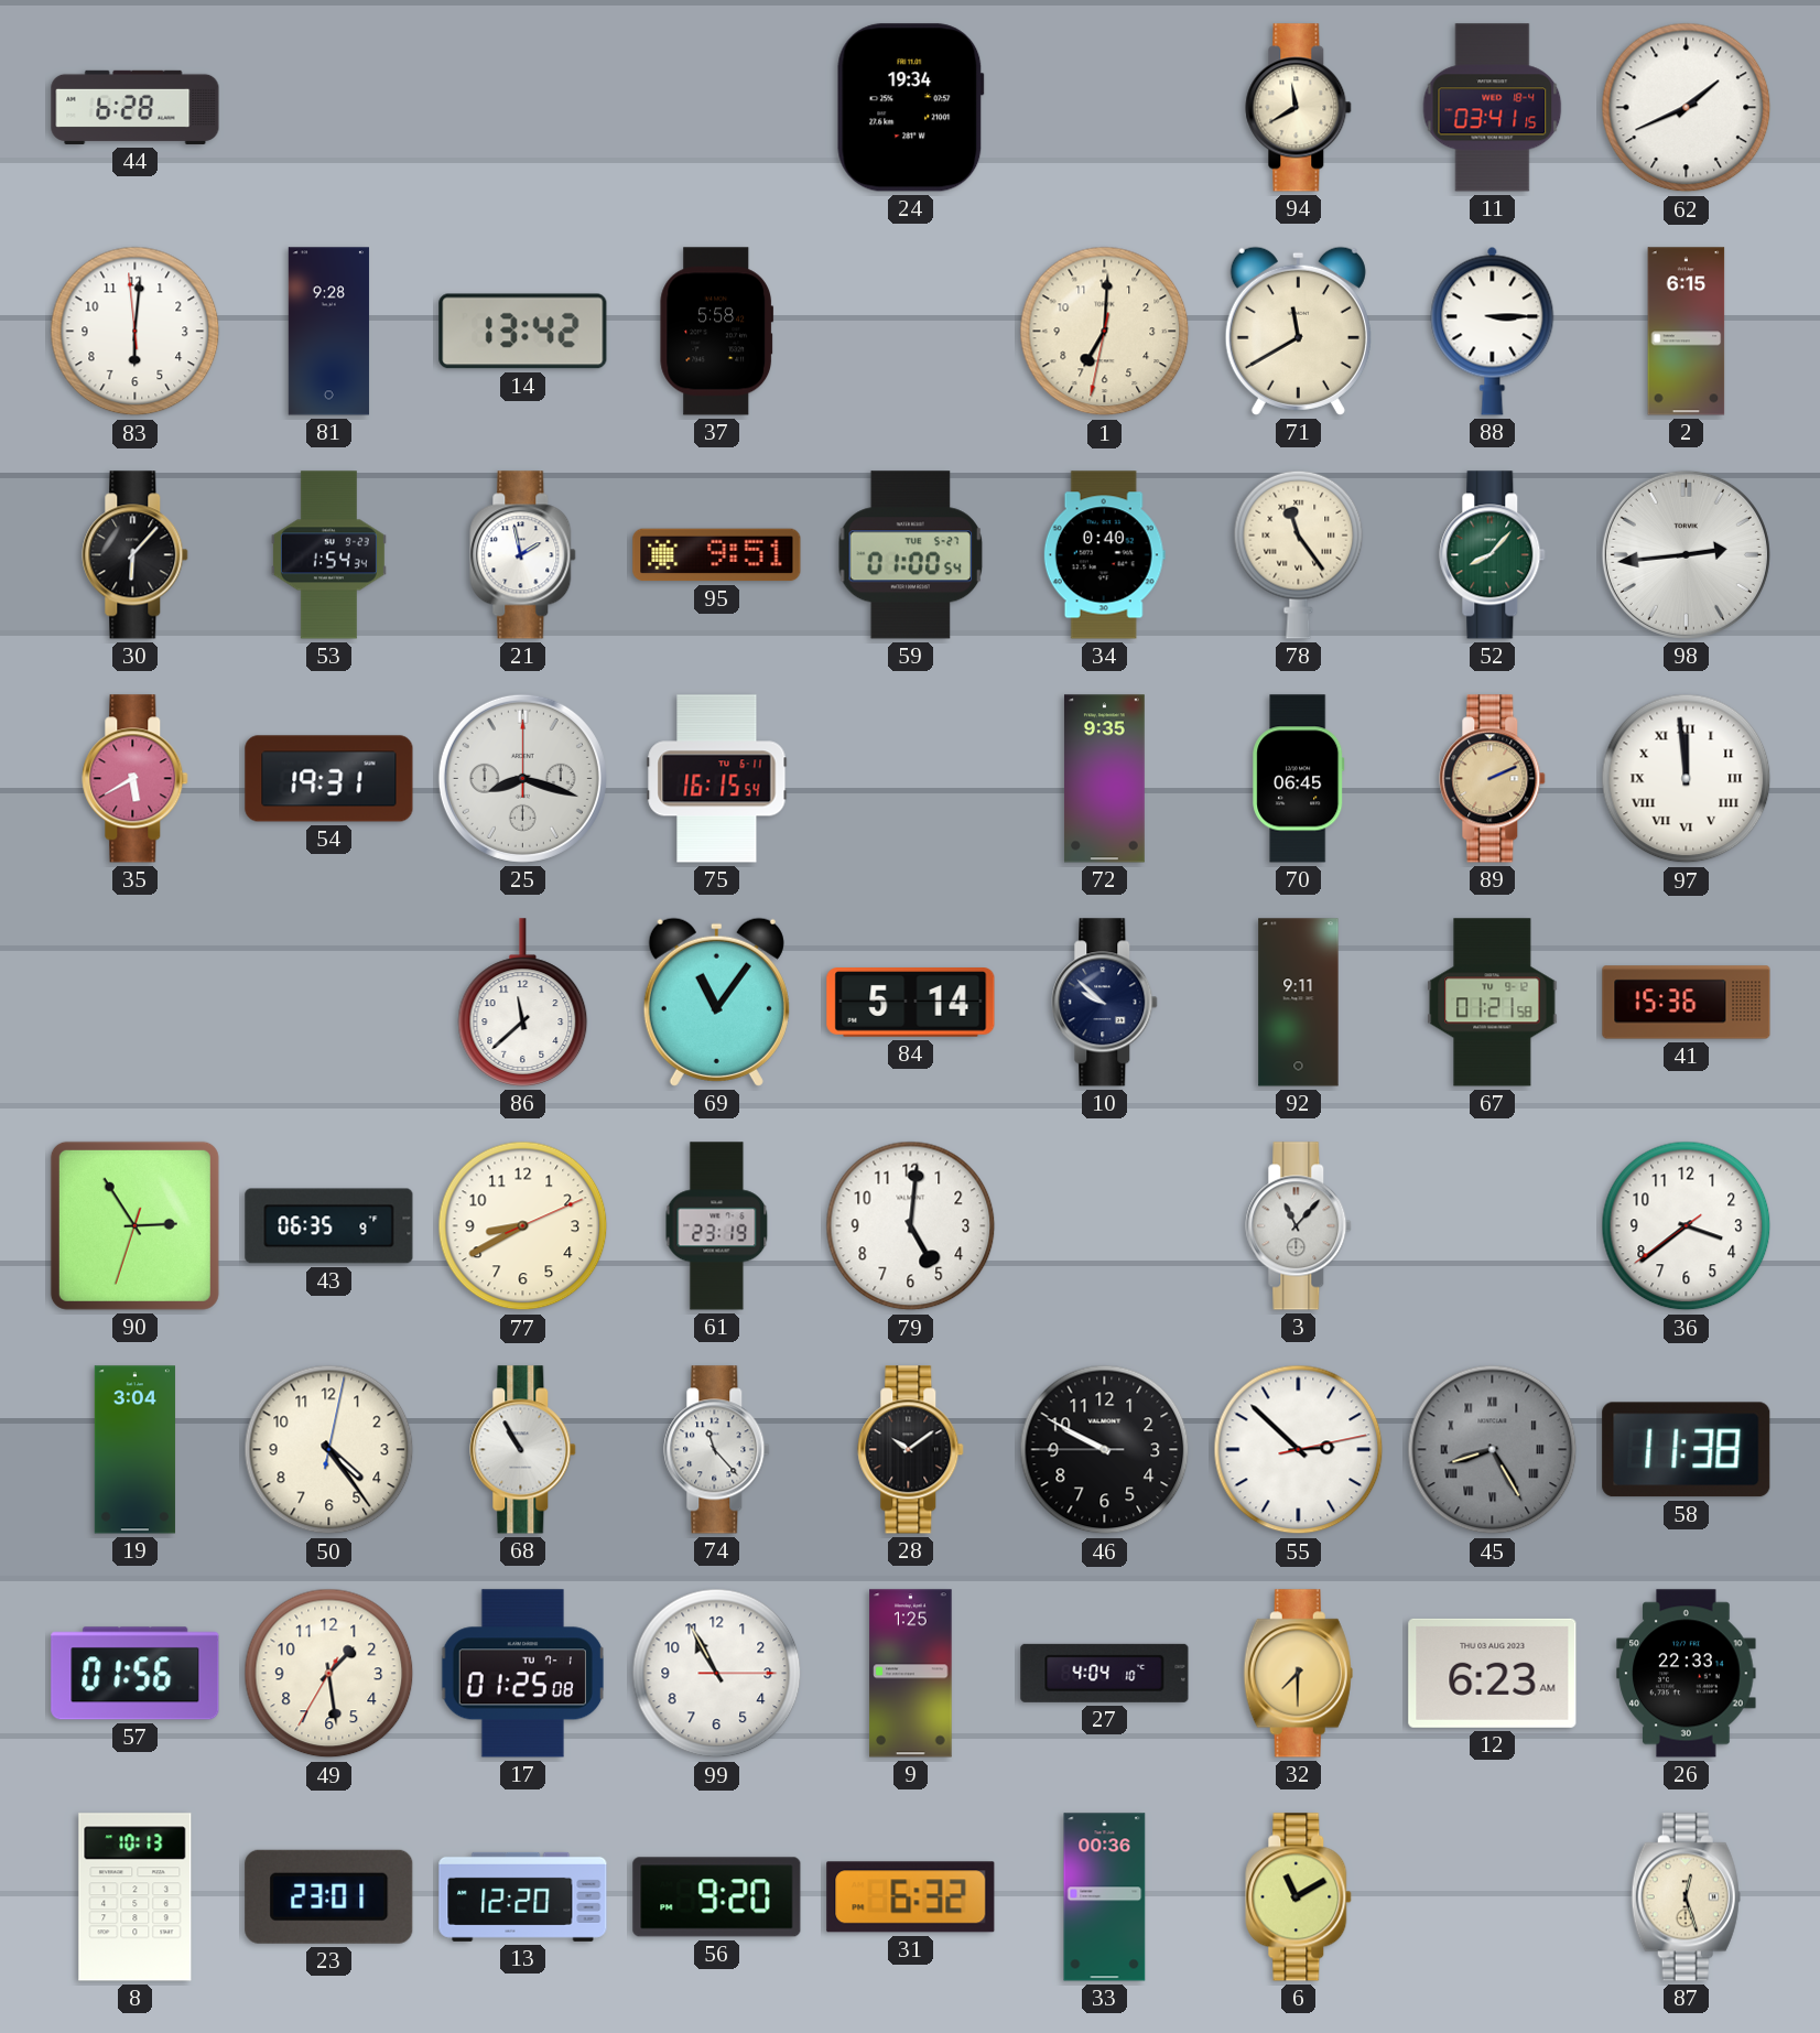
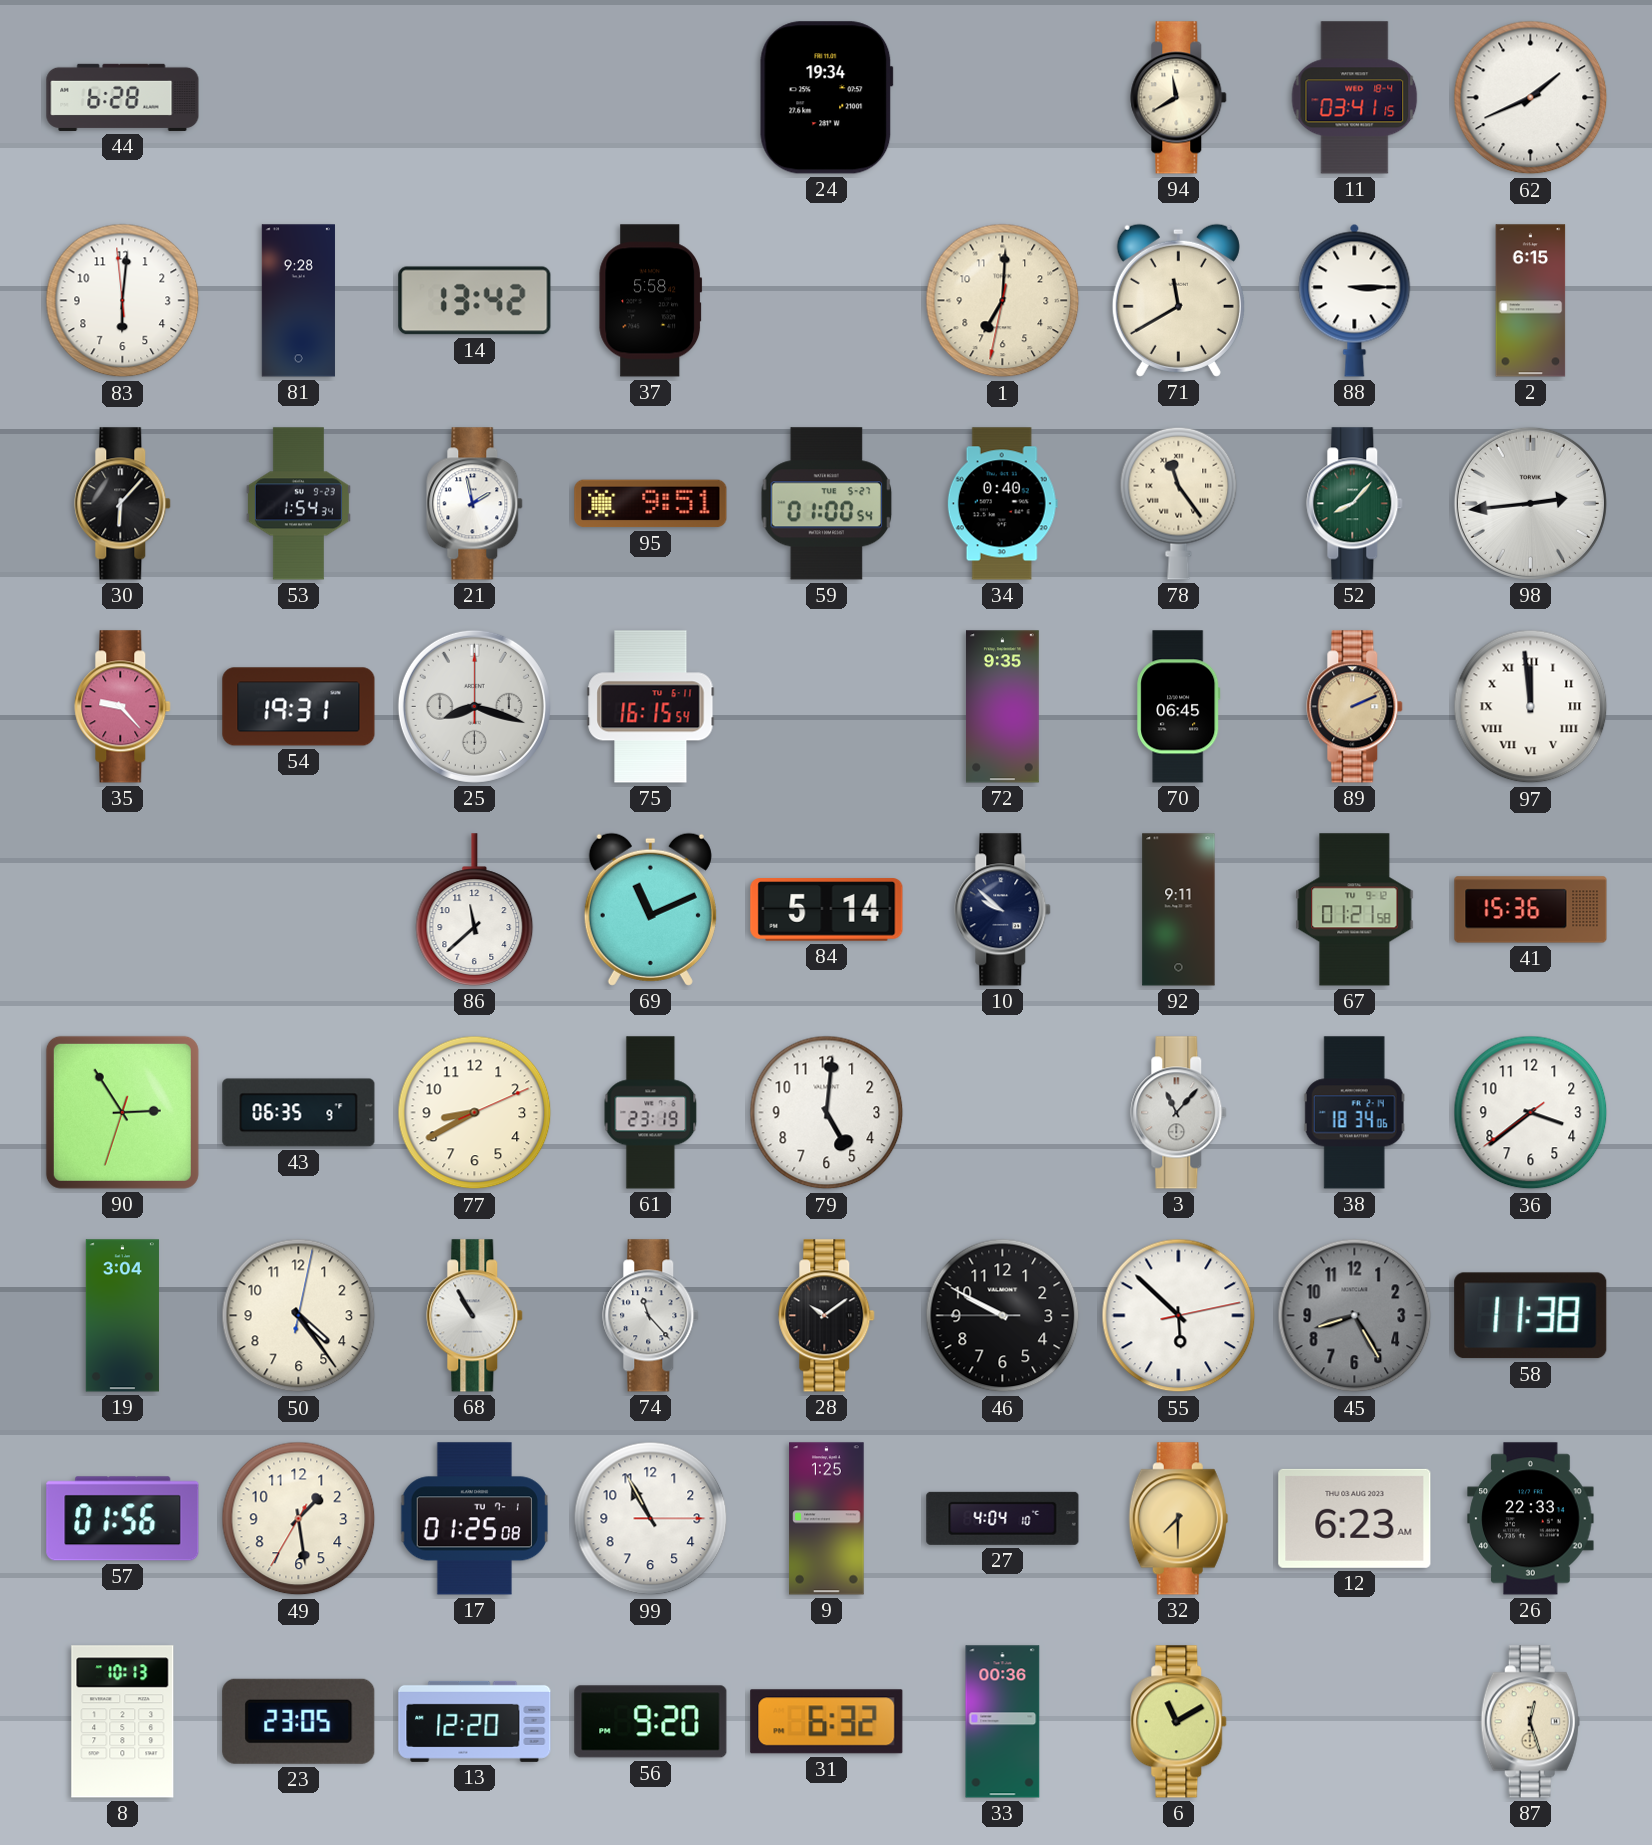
35: 5:40 -> 9:23 (123, 707)
69: 11:06 -> 11:11 (650, 909)
38: none -> 18:34 (1354, 1113)
55: 2:52 -> 5:52 (1179, 1316)
45 numerals: Roman -> Arabic (1355, 1316)
23: 23:01 -> 23:05 (299, 1721)
